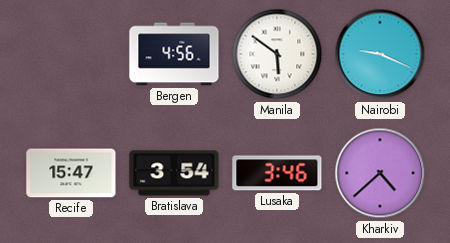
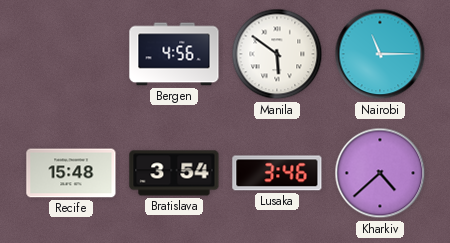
Nairobi: 9:19 -> 11:15 (380, 54)
Recife: 15:47 -> 15:48 (71, 173)
